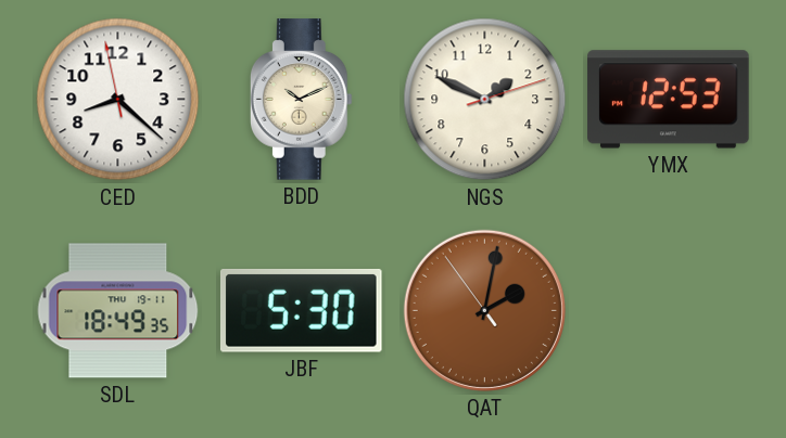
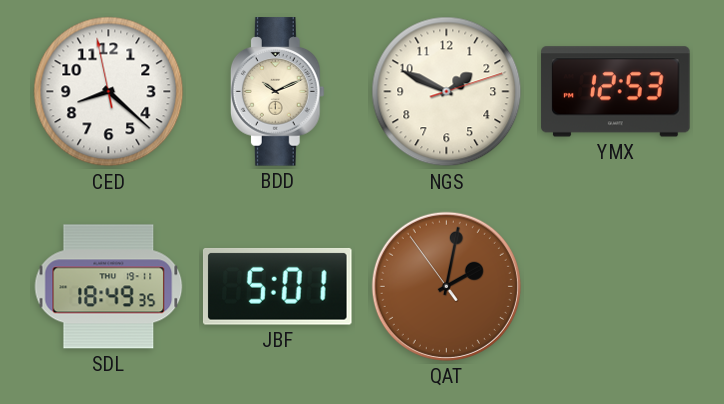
JBF: 5:30 -> 5:01 (277, 286)
